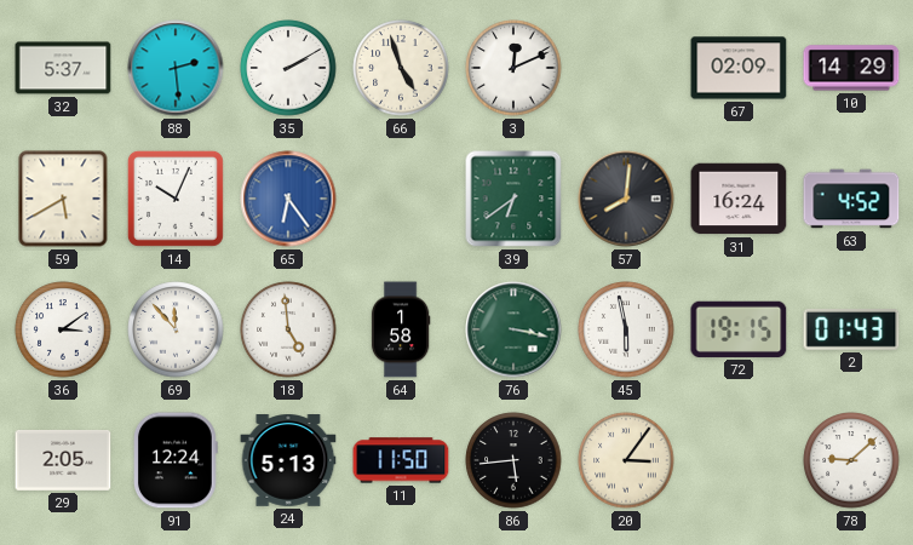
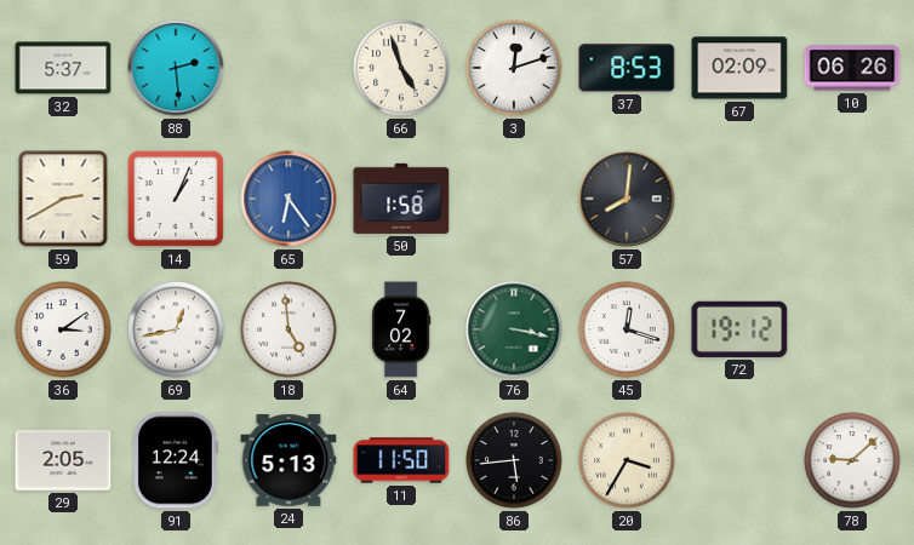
35: 2:10 -> none (288, 68)
3: 12:11 -> 12:12 (514, 68)
37: none -> 8:53 (627, 68)
10: 14:29 -> 06:26 (852, 68)
59: 5:40 -> 2:40 (63, 199)
14: 10:04 -> 1:04 (176, 199)
50: none -> 1:58 (401, 199)
39: 6:39 -> none (513, 199)
31: 16:24 -> none (739, 199)
63: 4:52 -> none (851, 199)
69: 11:53 -> 12:43 (176, 329)
64: 1:58 -> 7:02 (401, 329)
45: 5:58 -> 12:18 (627, 329)
72: 19:15 -> 19:12 (739, 329)
2: 01:43 -> none (851, 329)
20: 3:06 -> 3:35 (627, 460)
